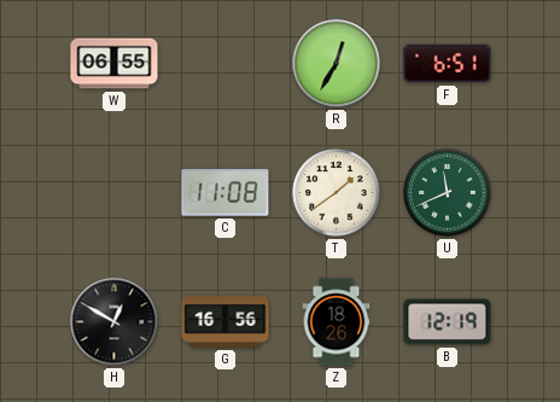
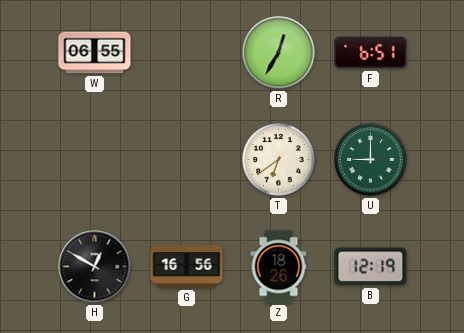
C: 11:08 -> none (226, 193)
T: 1:39 -> 6:39 (279, 160)
U: 11:41 -> 9:00 (371, 160)
